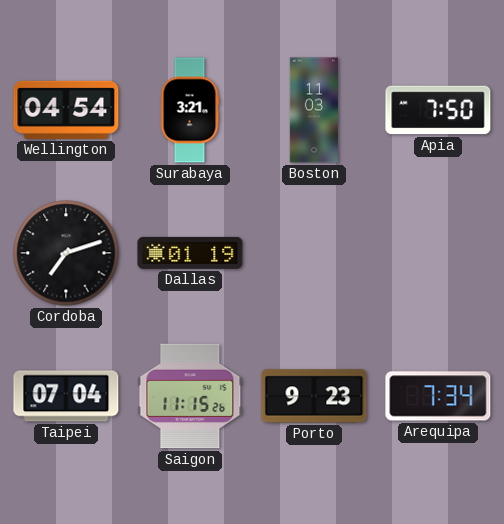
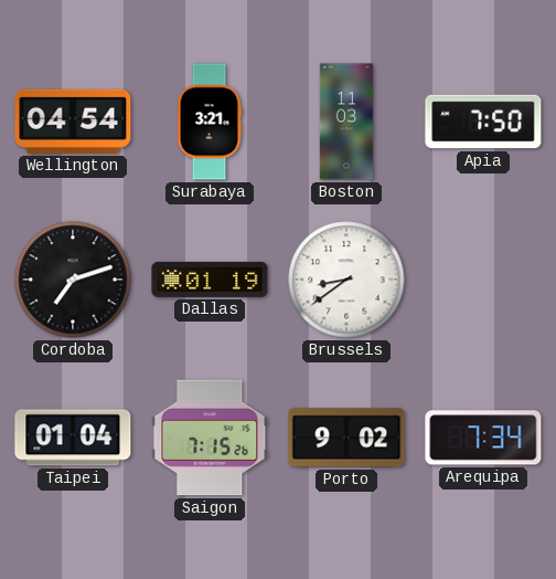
Brussels: none -> 8:39 (346, 280)
Taipei: 07:04 -> 01:04 (73, 438)
Saigon: 11:15 -> 7:15 (210, 438)
Porto: 9:23 -> 9:02 (346, 438)
